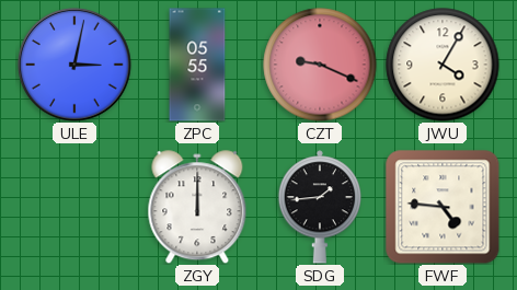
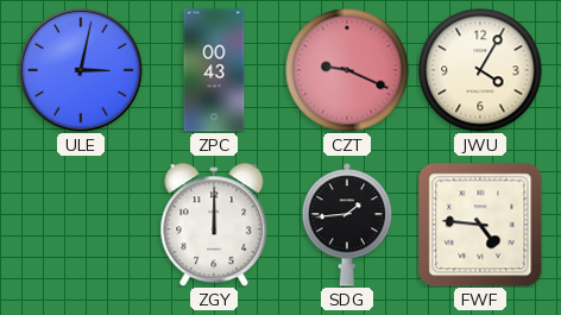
ZPC: 05:55 -> 00:43 (214, 70)
